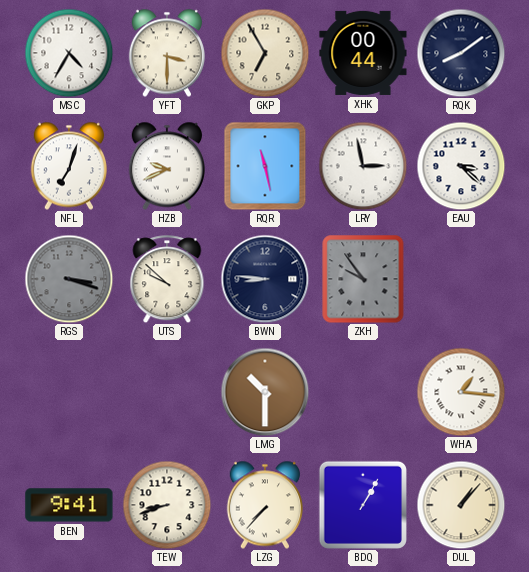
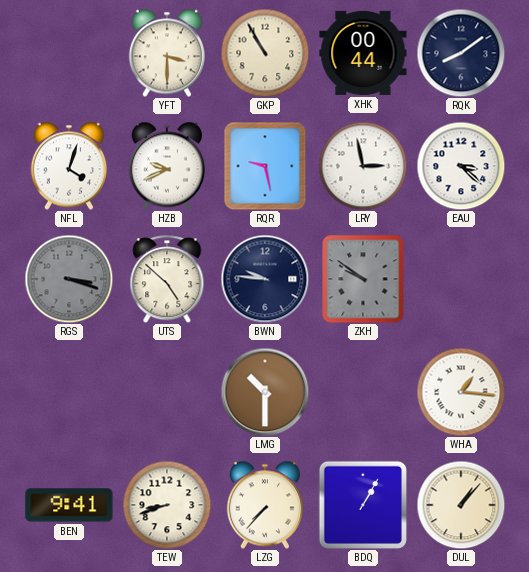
MSC: 4:35 -> none (69, 53)
GKP: 6:55 -> 10:55 (265, 53)
NFL: 7:03 -> 4:03 (68, 166)
RQR: 11:28 -> 9:28 (265, 166)
UTS: 9:52 -> 4:52 (167, 279)
BWN: 8:46 -> 9:46 (265, 279)
ZKH: 9:54 -> 9:51 (363, 279)
